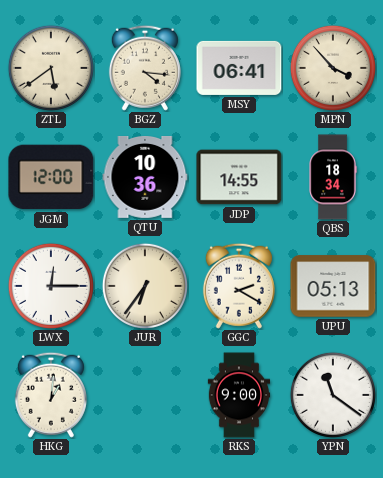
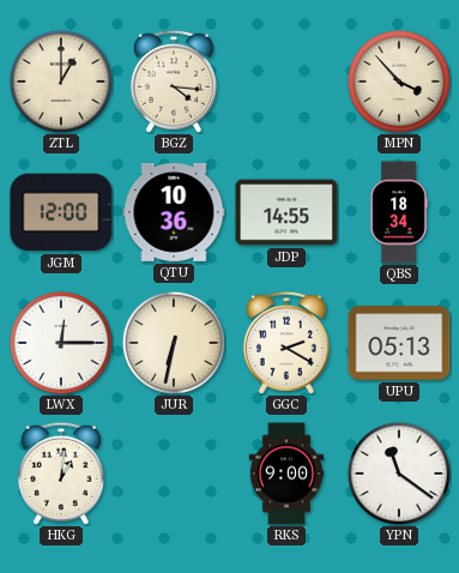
ZTL: 5:39 -> 1:00 (61, 82)
MSY: 06:41 -> none (239, 68)
JUR: 6:36 -> 6:32 (174, 343)
